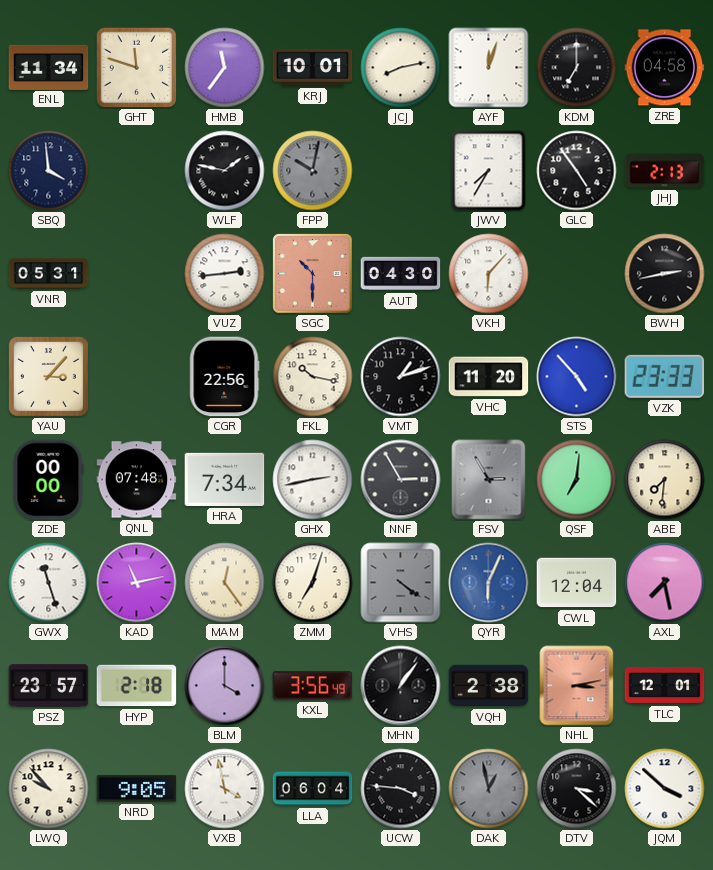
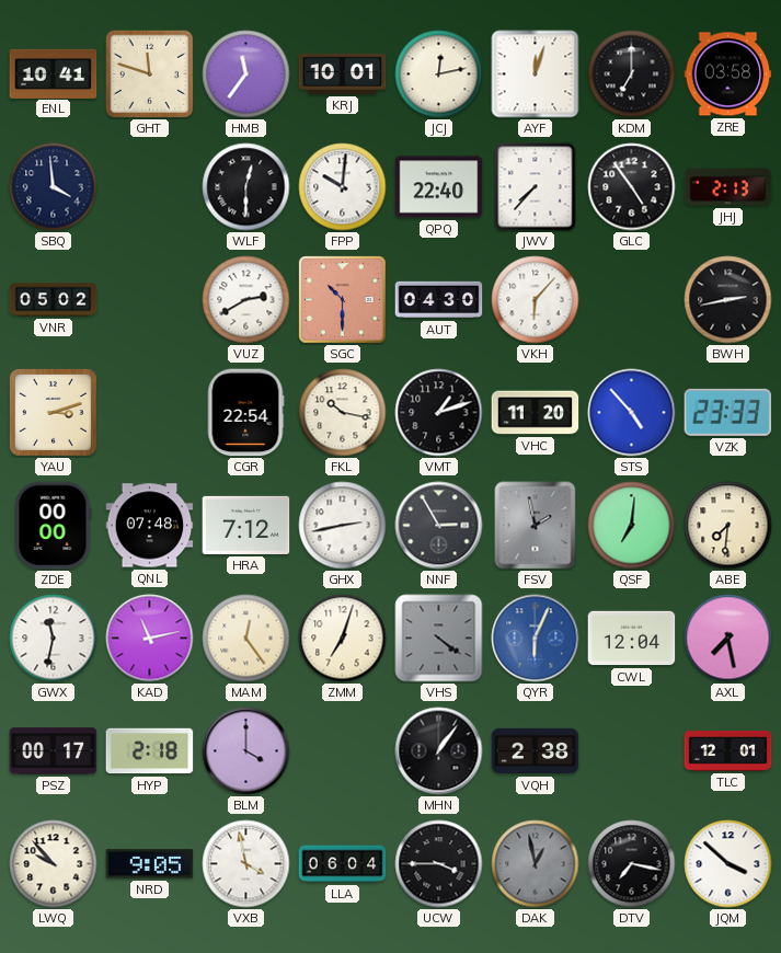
ENL: 11:34 -> 10:41 (54, 73)
JCJ: 8:13 -> 12:13 (439, 74)
ZRE: 04:58 -> 03:58 (728, 74)
WLF: 1:47 -> 12:30 (246, 187)
FPP: 10:02 -> 10:01 (343, 187)
FPP dial: grey -> white (343, 187)
QPQ: none -> 22:40 (439, 187)
JWV: 7:35 -> 7:37 (536, 187)
VNR: 05:31 -> 05:02 (54, 300)
VUZ: 2:44 -> 2:40 (246, 300)
YAU: 3:07 -> 3:12 (53, 412)
CGR: 22:56 -> 22:54 (245, 413)
HRA: 7:34 -> 7:12 (246, 525)
FSV: 2:55 -> 1:58 (536, 526)
GWX: 11:27 -> 11:32 (54, 639)
PSZ: 23:57 -> 00:17 (54, 751)
KXL: 3:56 -> none (313, 686)
NHL: 3:13 -> none (577, 686)
UCW: 3:46 -> 3:45 (439, 864)
DTV: 3:22 -> 7:17 (632, 864)
